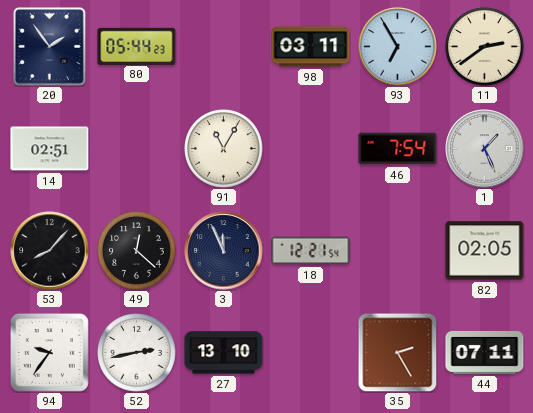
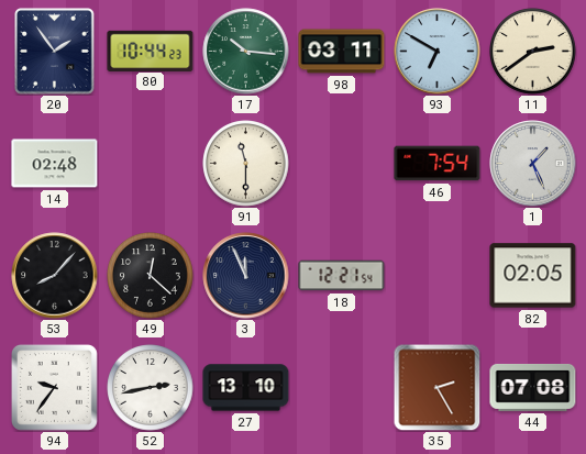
80: 05:44 -> 10:44 (151, 51)
17: none -> 10:16 (246, 52)
93: 6:55 -> 6:50 (438, 52)
14: 02:51 -> 02:48 (55, 164)
91: 11:05 -> 11:30 (246, 164)
44: 07:11 -> 07:08 (533, 387)
